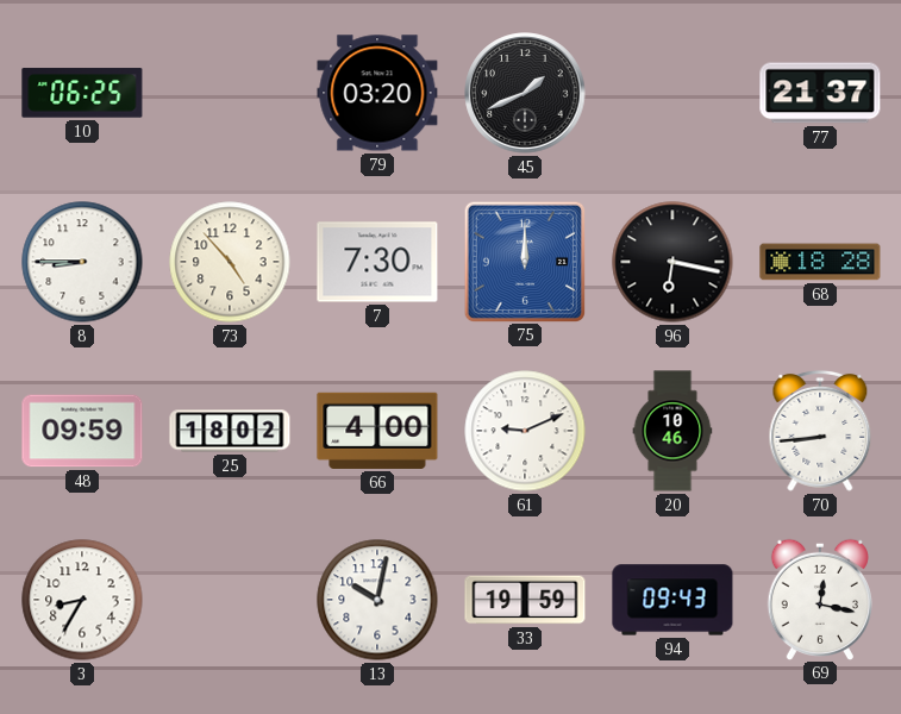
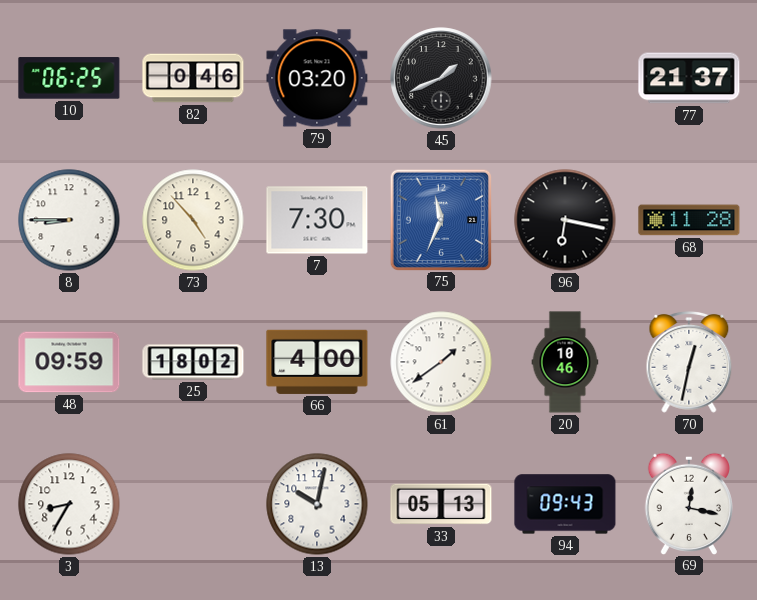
82: none -> 0:46 (193, 78)
75: 12:00 -> 11:34 (440, 219)
68: 18:28 -> 11:28 (689, 220)
61: 9:11 -> 1:39 (441, 362)
70: 8:44 -> 12:32 (689, 362)
33: 19:59 -> 05:13 (441, 504)
